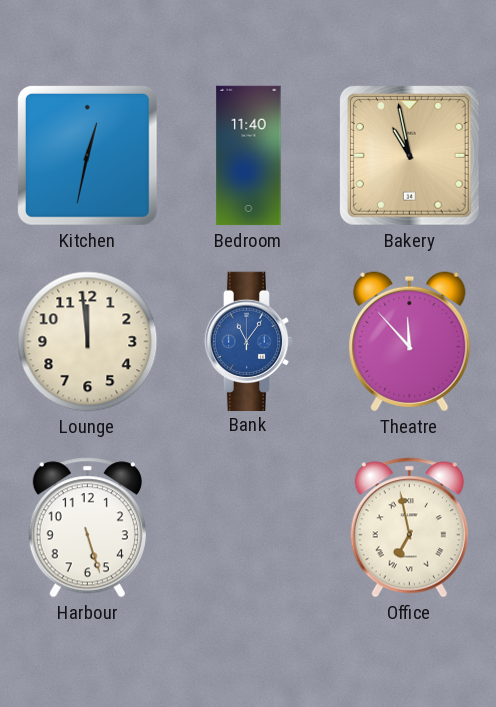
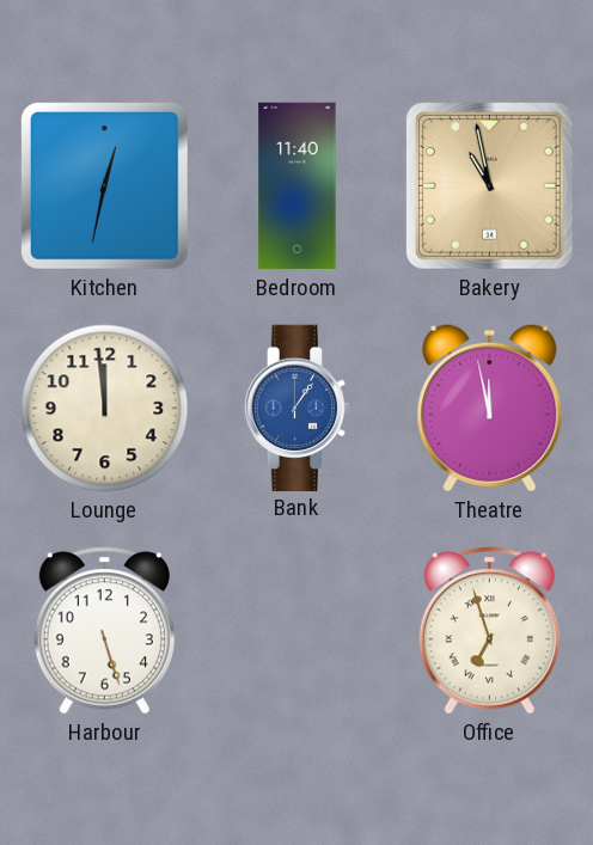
Bank: 11:06 -> 1:06 (298, 408)
Theatre: 11:53 -> 11:58 (490, 409)
Office: 6:58 -> 6:57 (489, 631)
